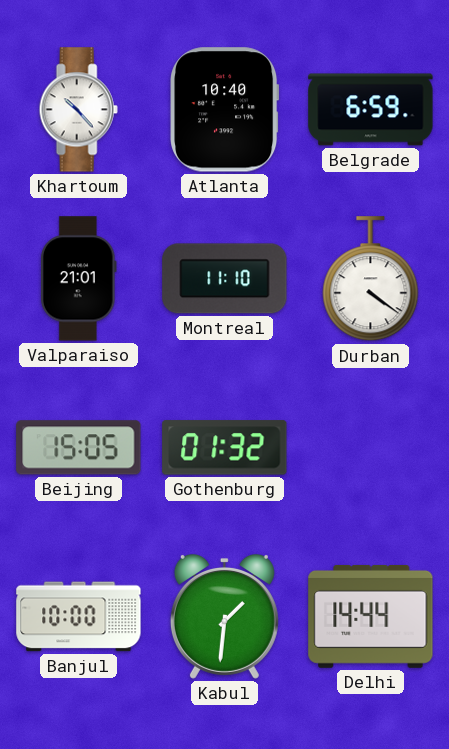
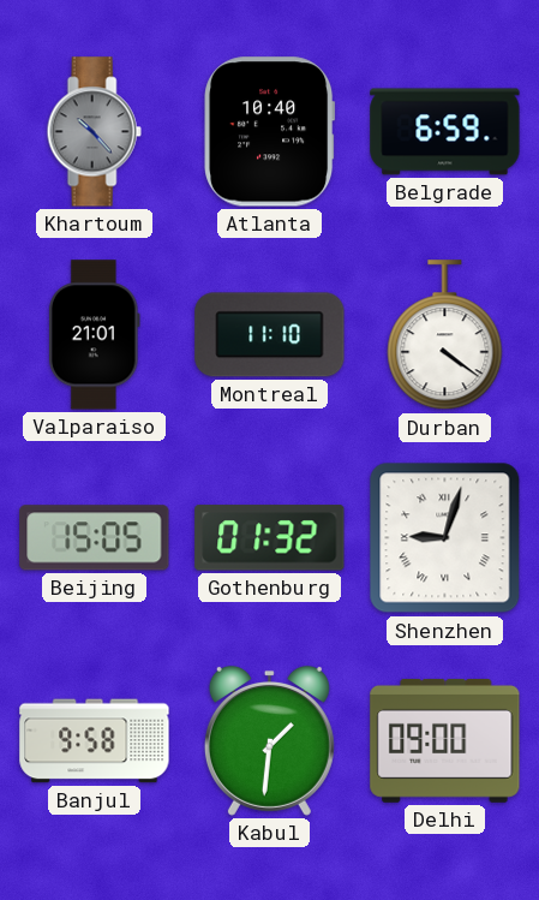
Khartoum dial: white -> grey (94, 132)
Shenzhen: none -> 9:03 (445, 538)
Banjul: 10:00 -> 9:58 (95, 741)
Delhi: 14:44 -> 09:00 (445, 740)
